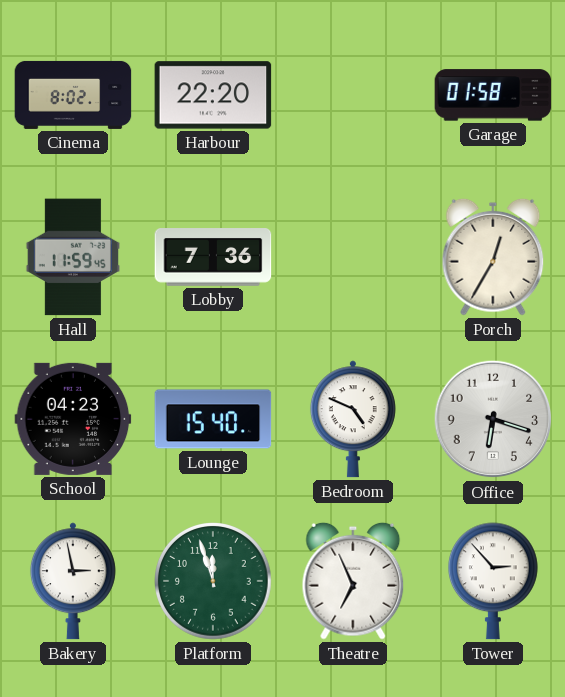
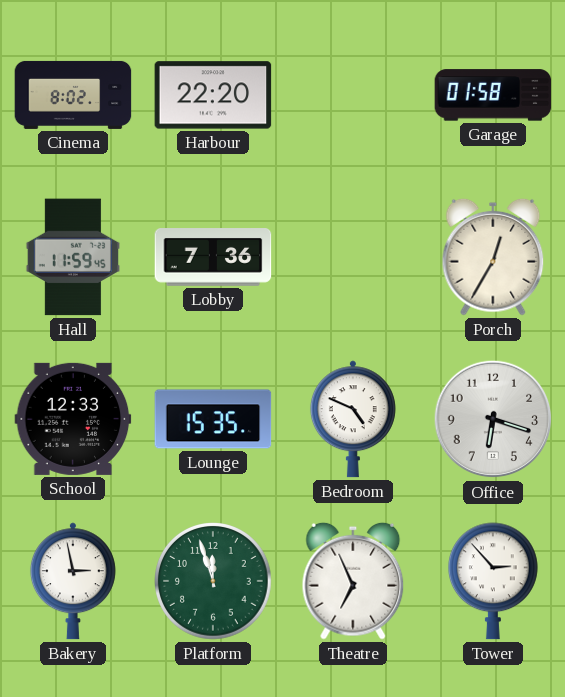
School: 04:23 -> 12:33 (73, 419)
Lounge: 15:40 -> 15:35 (213, 419)
